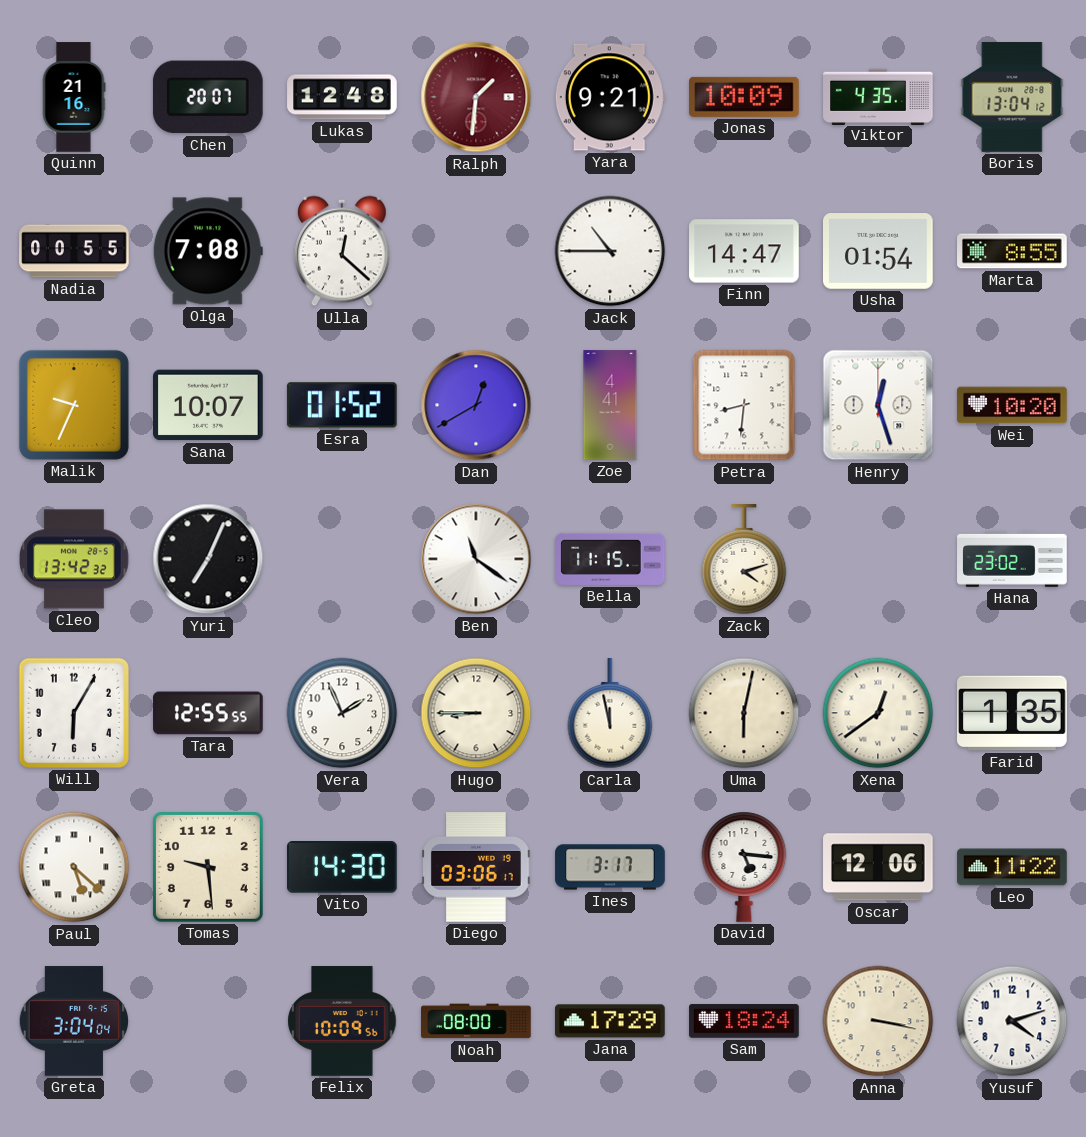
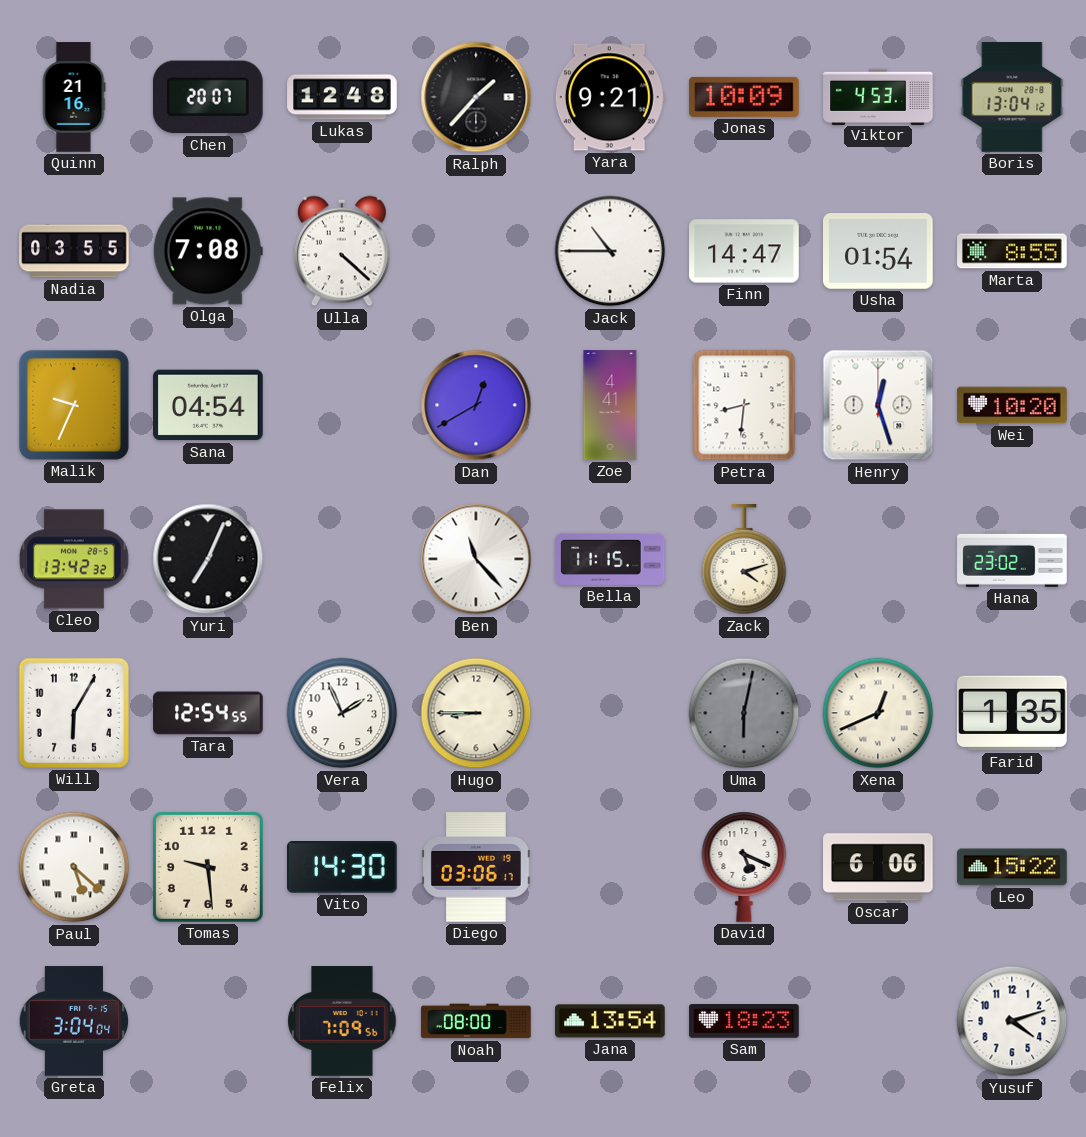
Ralph: 1:31 -> 1:37 (476, 97)
Ralph dial: burgundy -> black (476, 97)
Viktor: 4:35 -> 4:53 (878, 96)
Nadia: 00:55 -> 03:55 (74, 251)
Ulla: 12:22 -> 4:22 (342, 251)
Sana: 10:07 -> 04:54 (209, 405)
Esra: 01:52 -> none (342, 405)
Ben: 11:21 -> 11:23 (476, 559)
Tara: 12:55 -> 12:54 (208, 713)
Carla: 11:58 -> none (610, 714)
Uma dial: cream -> grey (744, 713)
Xena: 12:39 -> 12:41 (878, 713)
Ines: 3:17 -> none (610, 867)
David: 5:16 -> 5:19 (744, 867)
Oscar: 12:06 -> 6:06 (878, 867)
Leo: 11:22 -> 15:22 (1012, 867)
Felix: 10:09 -> 7:09 (342, 1021)
Jana: 17:29 -> 13:54 (611, 1021)
Sam: 18:24 -> 18:23 (744, 1021)
Anna: 3:17 -> none (878, 1021)
